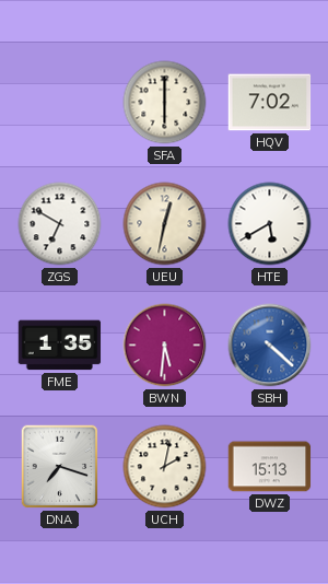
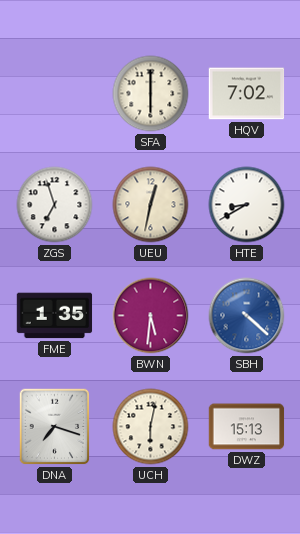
ZGS: 6:50 -> 6:57 (55, 205)
HTE: 5:40 -> 8:40 (247, 205)
UCH: 2:02 -> 6:02 (151, 427)
